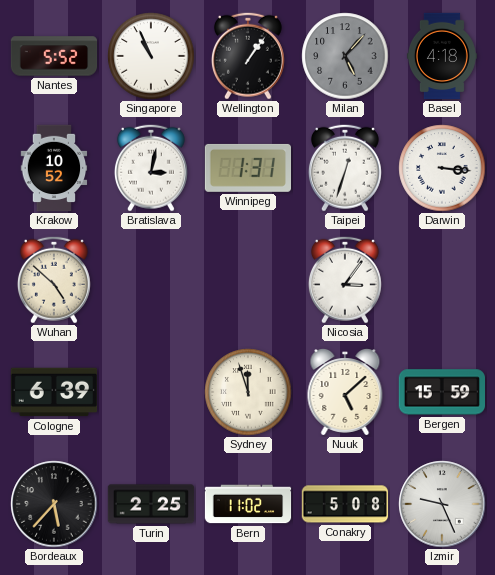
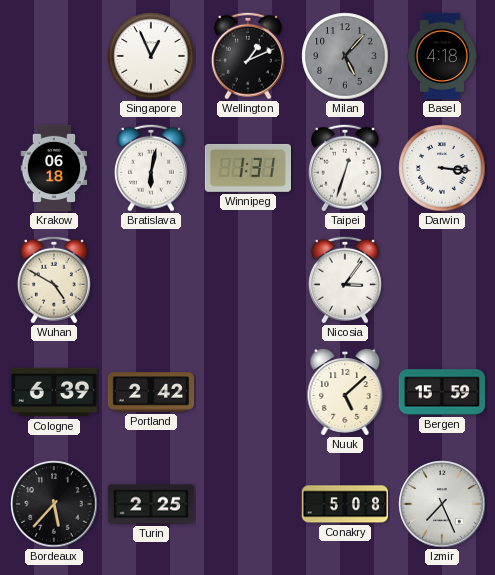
Nantes: 5:52 -> none (54, 56)
Singapore: 10:56 -> 12:56 (151, 56)
Wellington: 1:06 -> 1:11 (248, 56)
Krakow: 10:52 -> 06:18 (54, 168)
Bratislava: 3:02 -> 6:02 (151, 168)
Wuhan: 4:52 -> 4:50 (54, 280)
Portland: none -> 2:42 (151, 392)
Sydney: 11:57 -> none (248, 392)
Bern: 11:02 -> none (248, 504)
Izmir: 9:26 -> 7:26 (442, 504)
